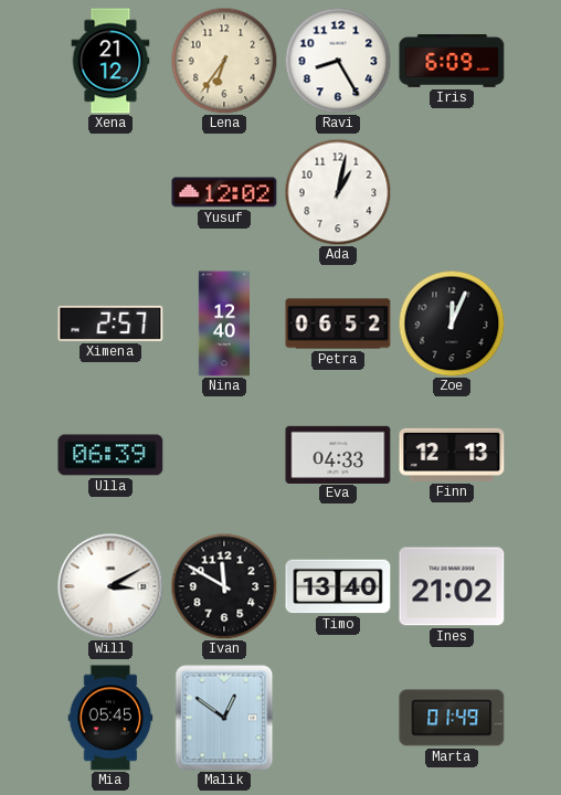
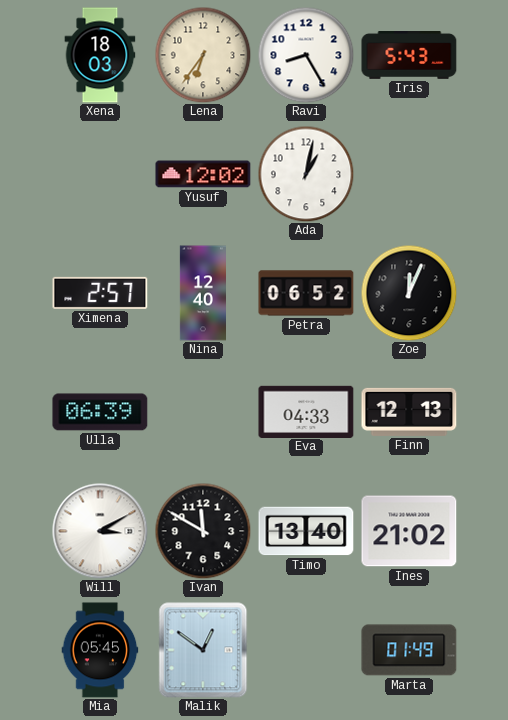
Xena: 21:12 -> 18:03 (100, 55)
Iris: 6:09 -> 5:43 (409, 56)
